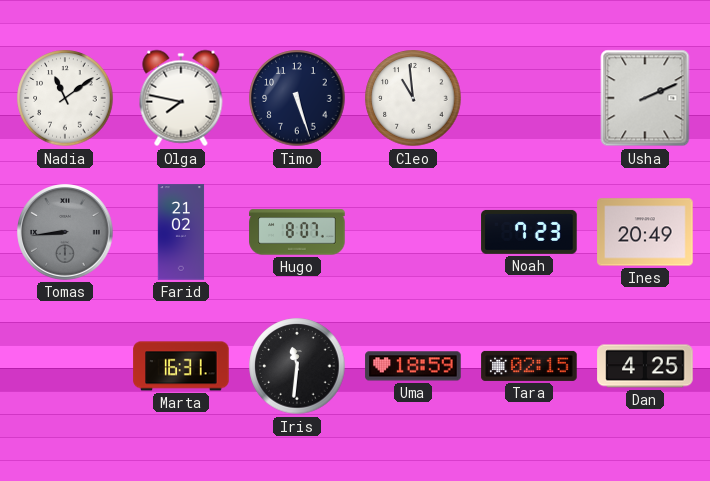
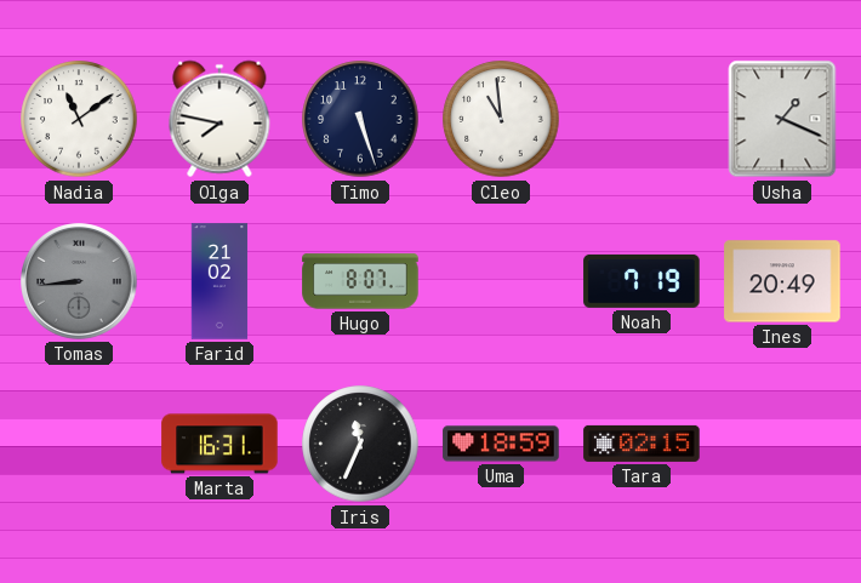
Usha: 2:11 -> 1:19 (782, 119)
Noah: 7:23 -> 7:19 (642, 281)
Iris: 11:31 -> 11:34 (360, 444)
Dan: 4:25 -> none (645, 366)
